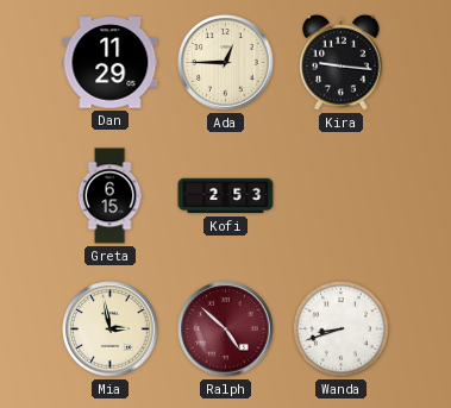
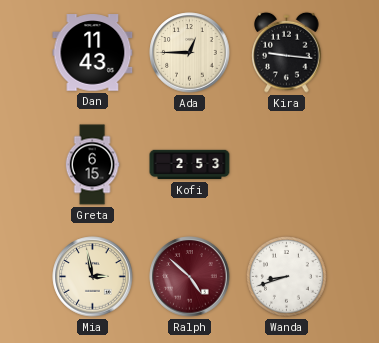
Dan: 11:29 -> 11:43 (93, 53)
